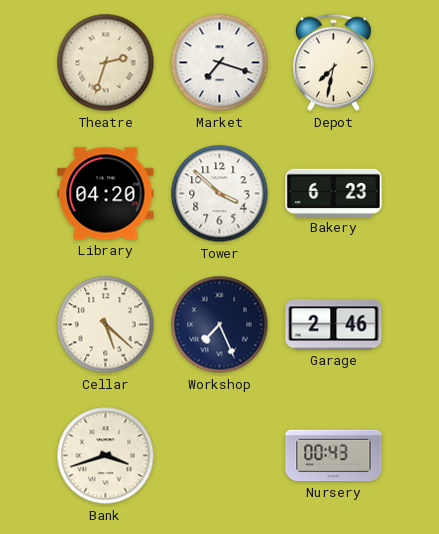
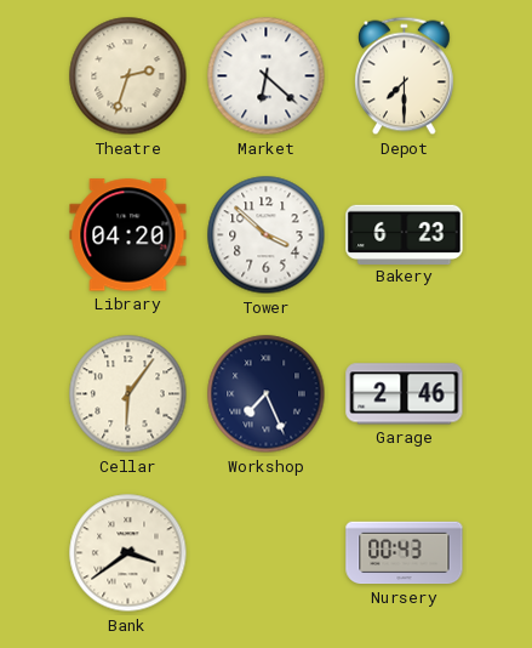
Market: 7:18 -> 6:22 (267, 76)
Depot: 7:32 -> 7:30 (405, 76)
Cellar: 5:22 -> 6:06 (128, 394)
Bank: 3:42 -> 3:39 (128, 553)
